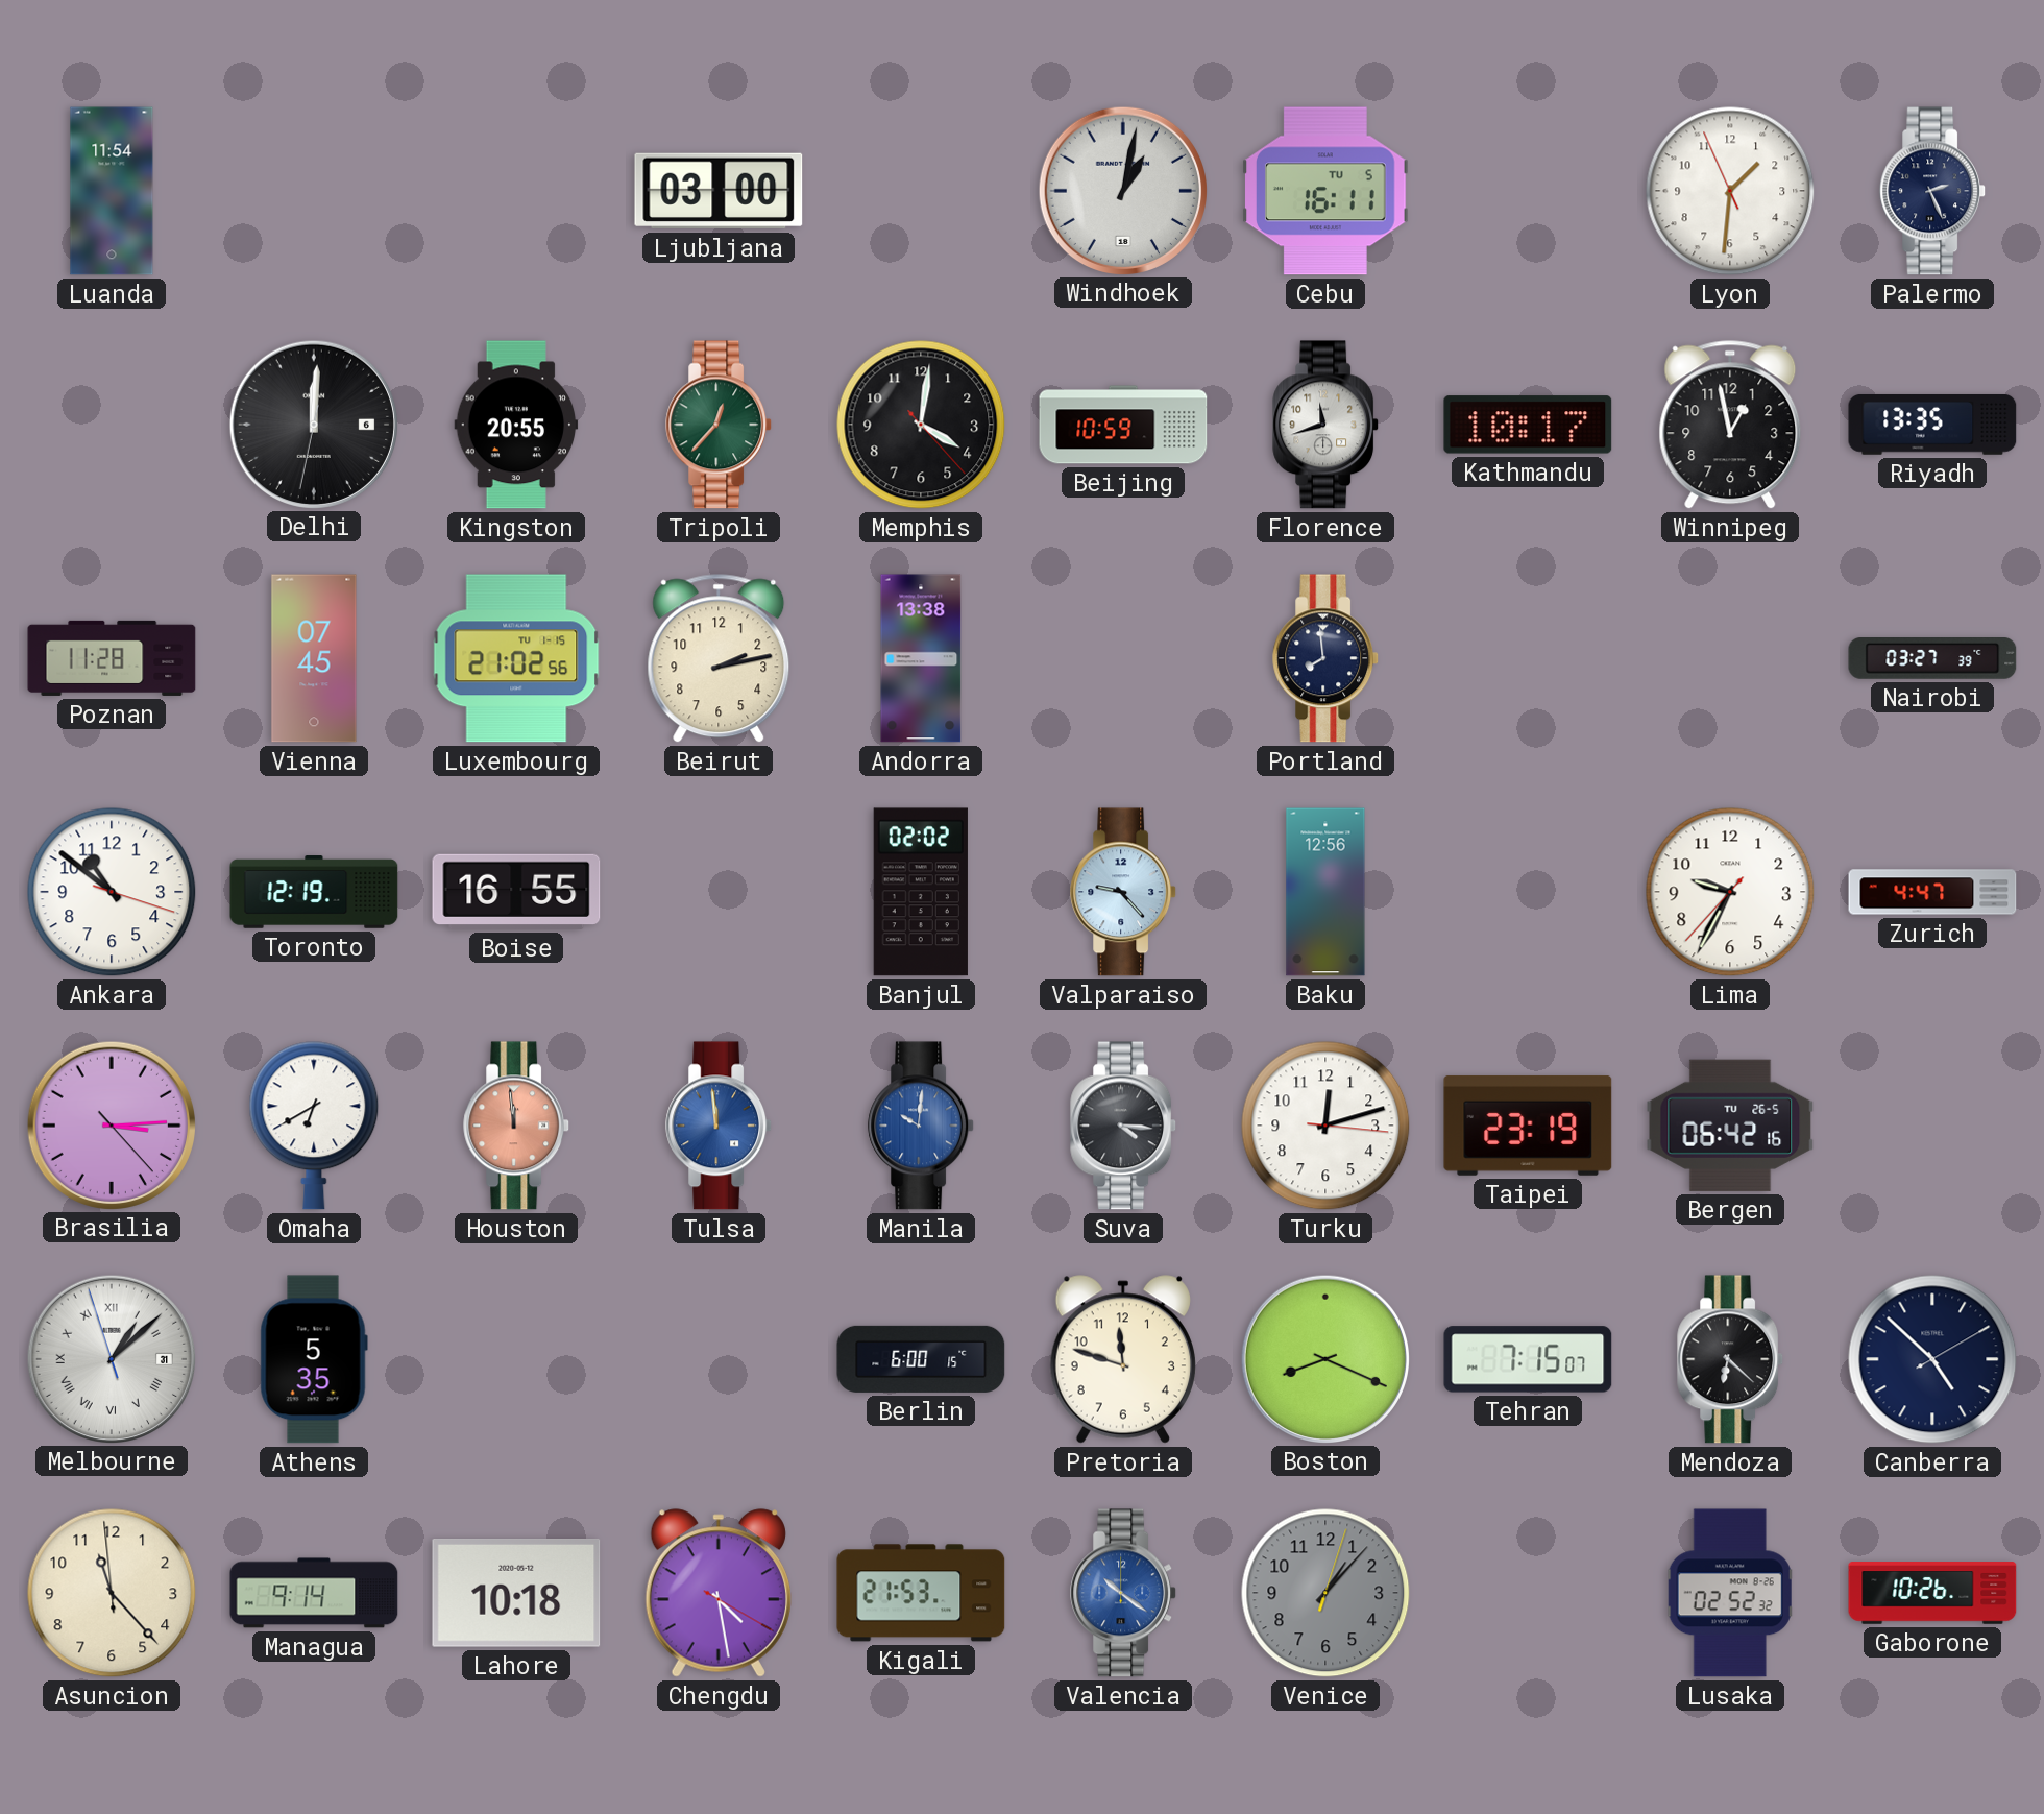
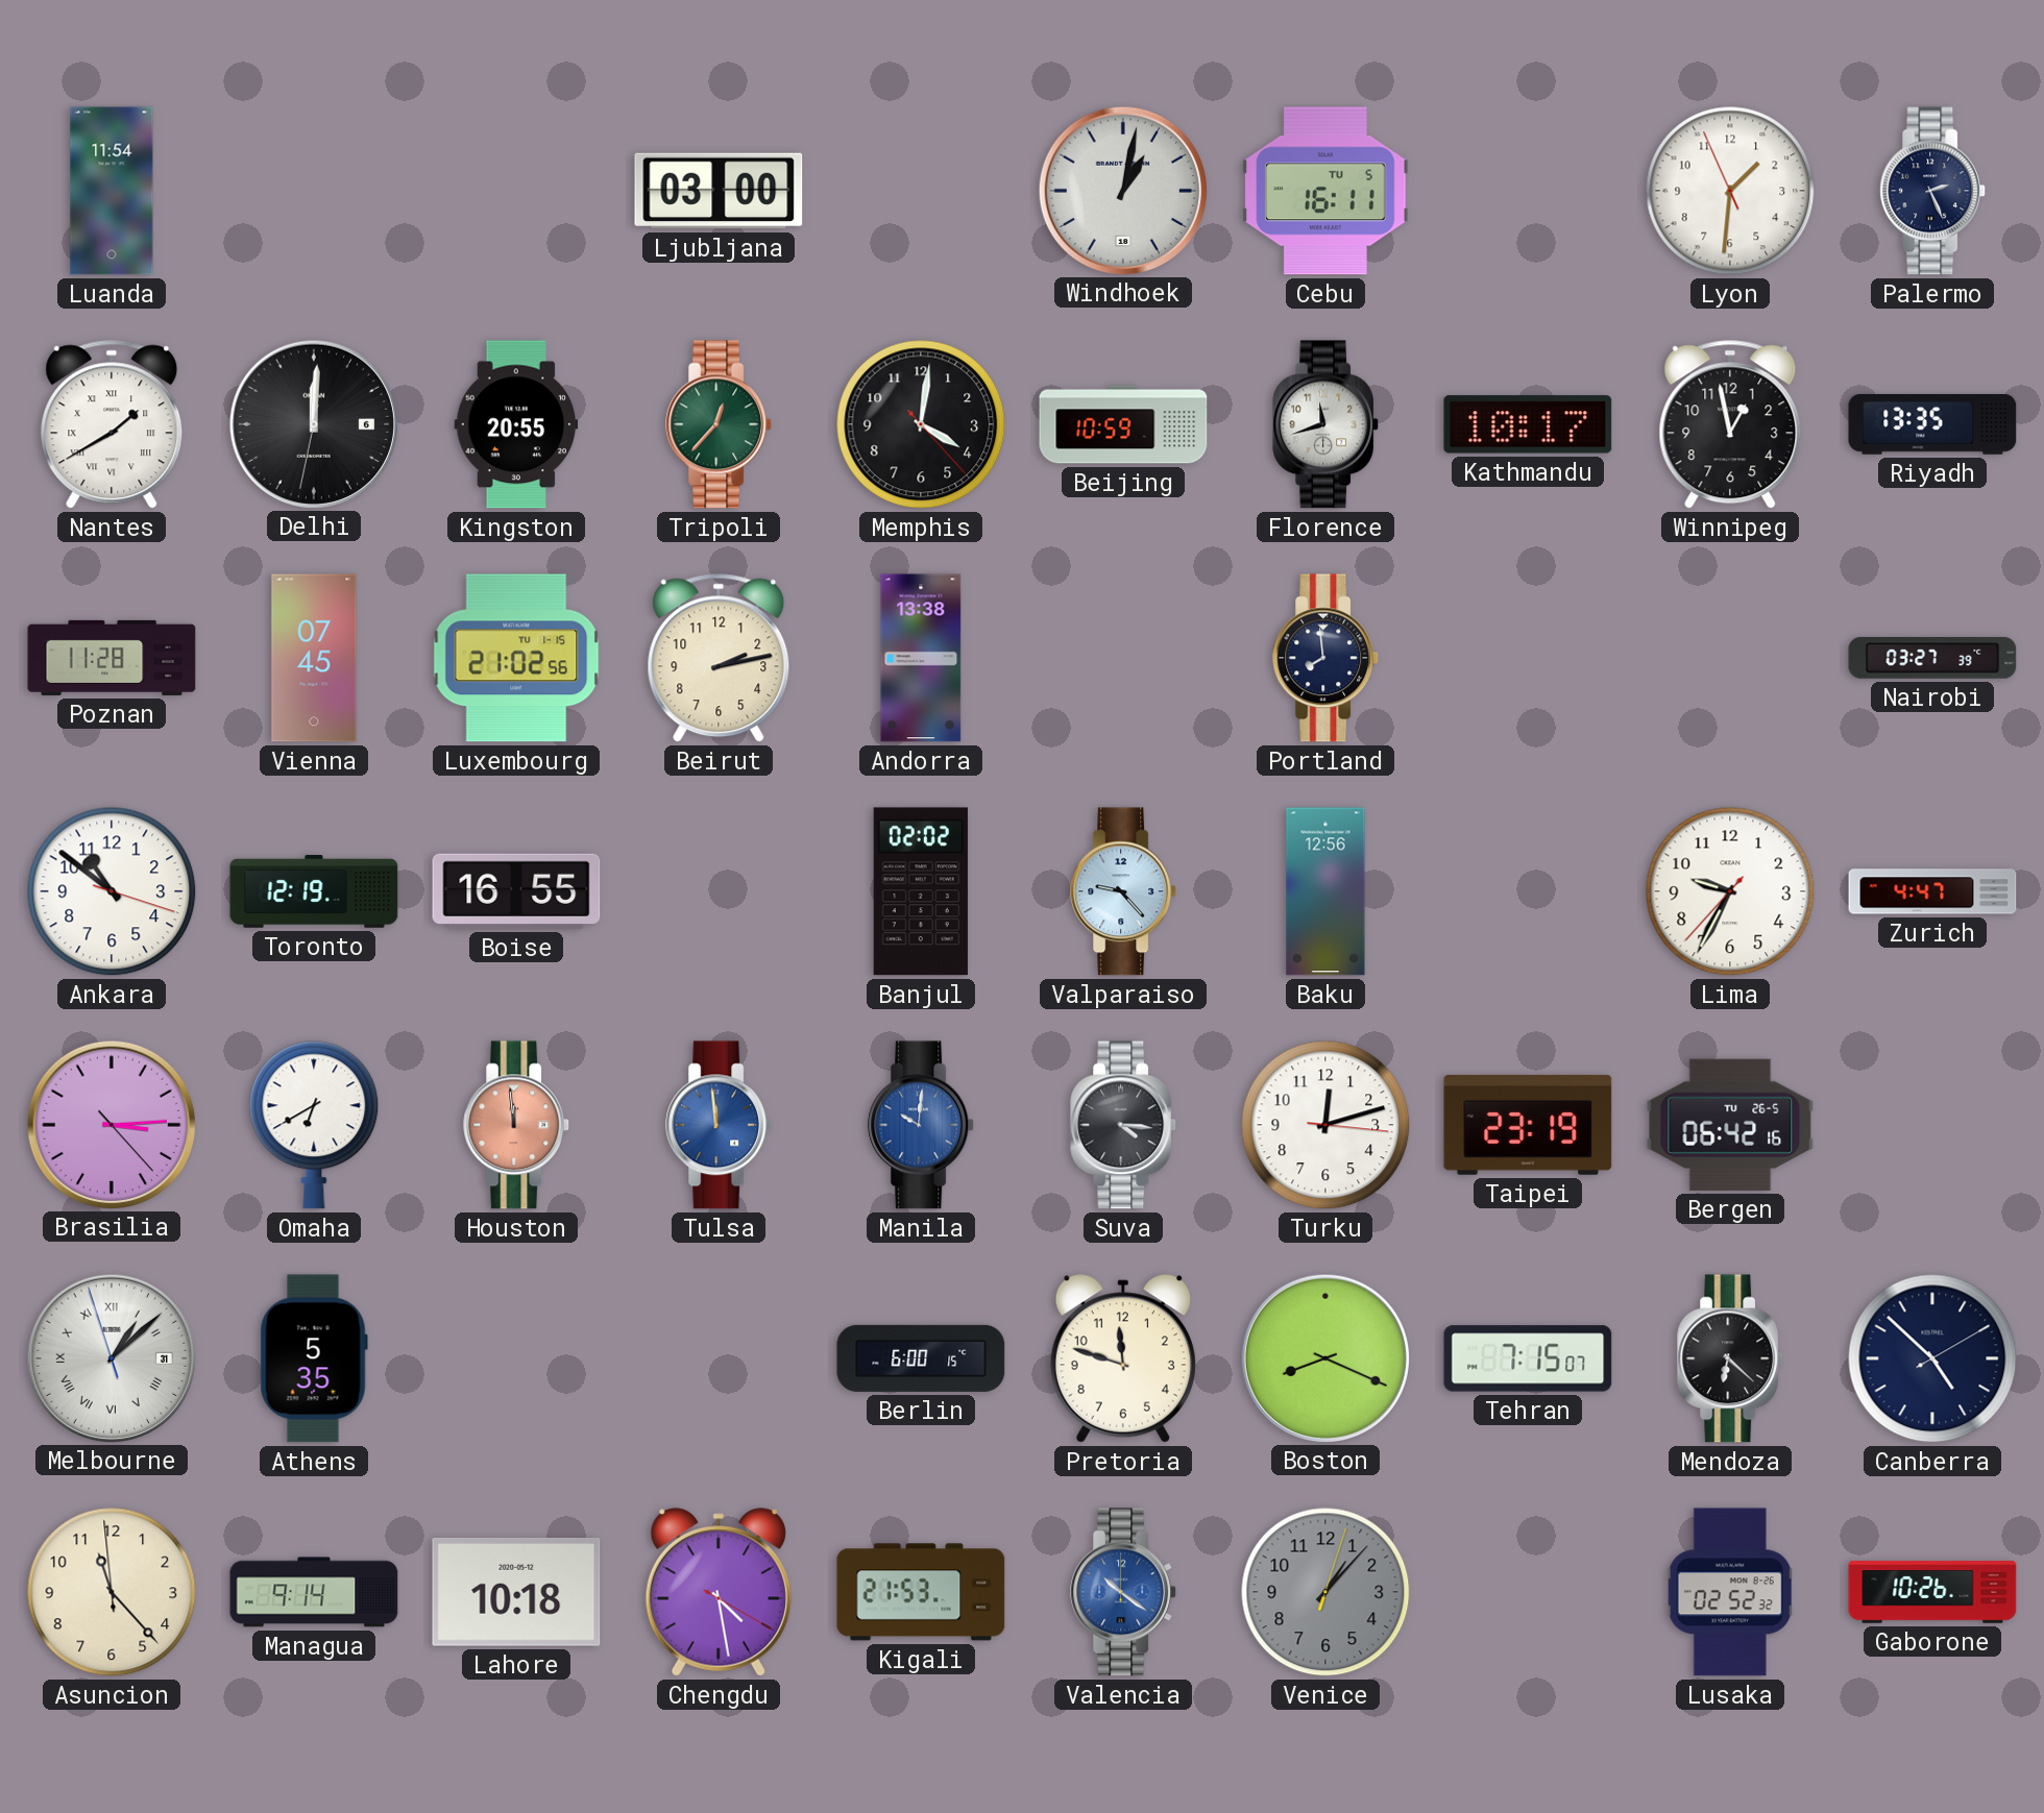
Nantes: none -> 1:40 (112, 424)
